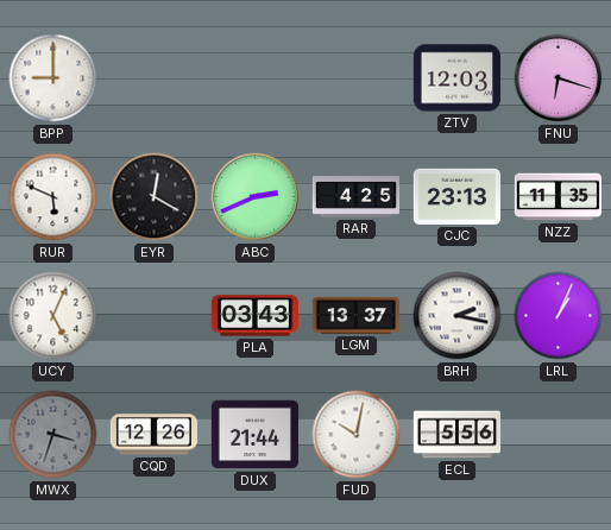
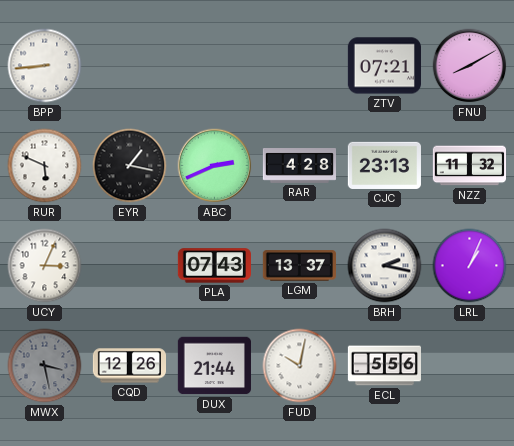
BPP: 9:00 -> 8:44 (45, 66)
ZTV: 12:03 -> 07:21 (384, 66)
FNU: 6:18 -> 8:10 (470, 66)
EYR: 12:20 -> 1:17 (130, 166)
RAR: 4:25 -> 4:28 (299, 166)
NZZ: 11:35 -> 11:32 (469, 166)
UCY: 5:04 -> 3:04 (45, 266)
PLA: 03:43 -> 07:43 (214, 266)
MWX: 3:33 -> 3:28 (45, 366)
